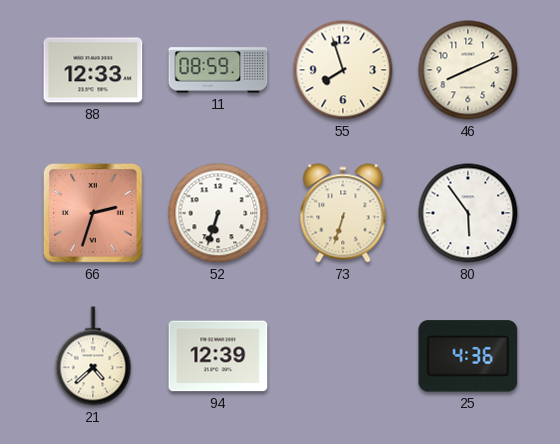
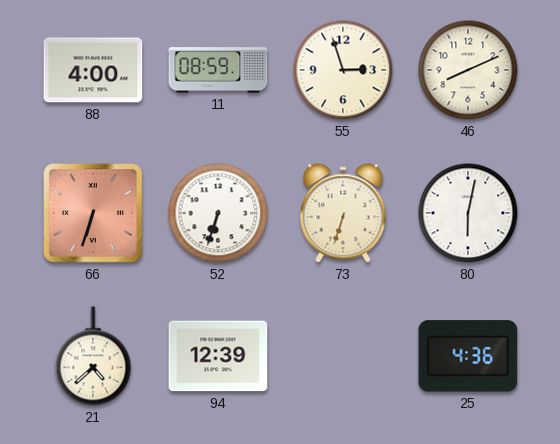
88: 12:33 -> 4:00 (93, 70)
55: 7:57 -> 2:57 (343, 70)
66: 2:33 -> 6:33 (94, 214)
80: 5:54 -> 6:02 (468, 213)
